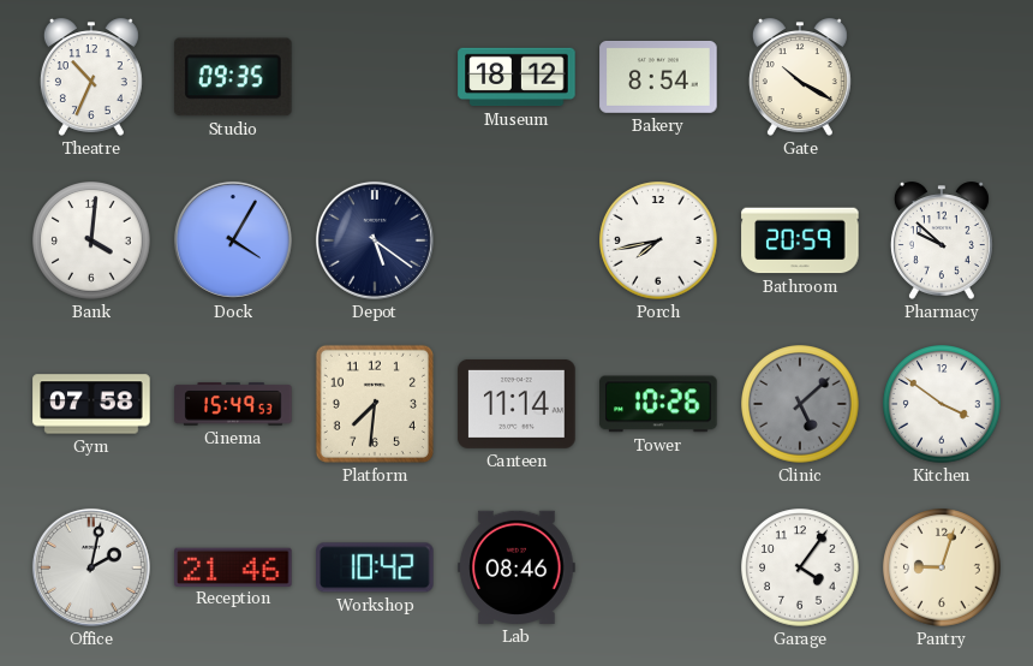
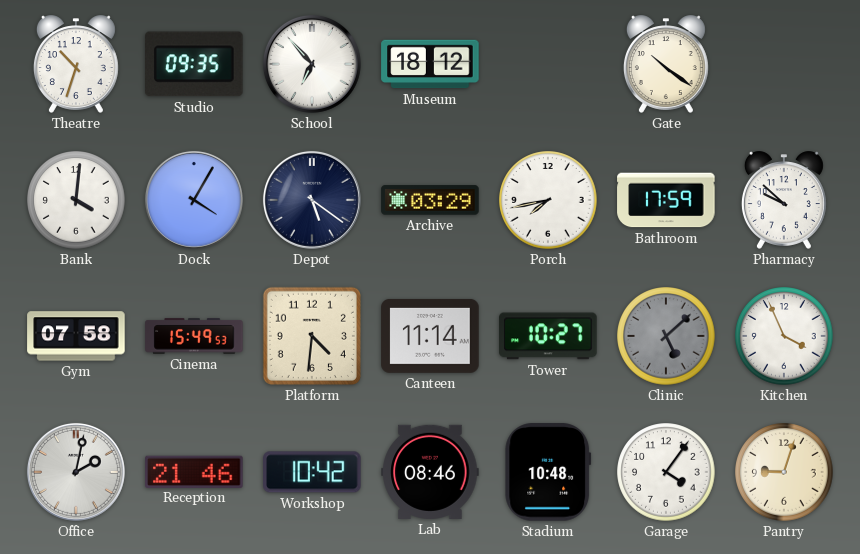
Theatre: 10:34 -> 10:33 (76, 64)
School: none -> 6:53 (312, 64)
Bakery: 8:54 -> none (658, 77)
Gate: 10:20 -> 10:21 (666, 64)
Archive: none -> 03:29 (430, 200)
Bathroom: 20:59 -> 17:59 (666, 200)
Platform: 7:31 -> 4:31 (312, 336)
Tower: 10:26 -> 10:27 (548, 336)
Kitchen: 3:51 -> 3:56 (784, 336)
Stadium: none -> 10:48 (548, 472)
